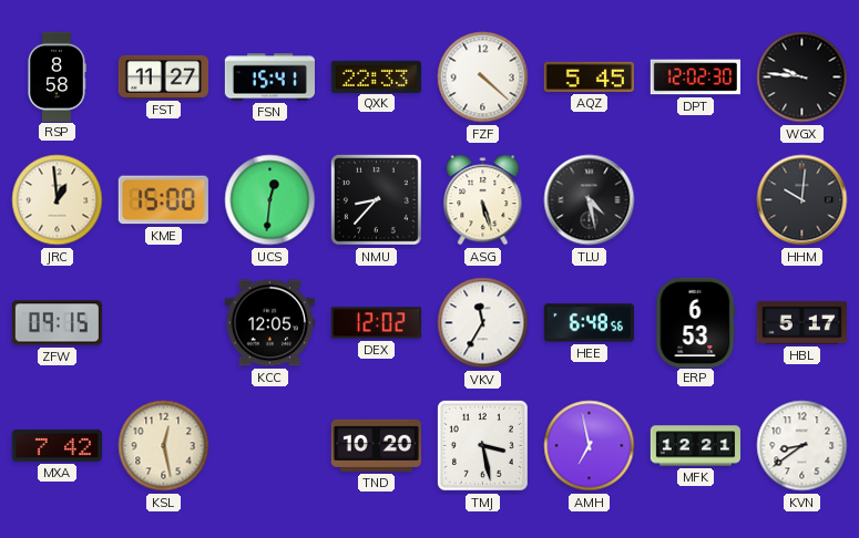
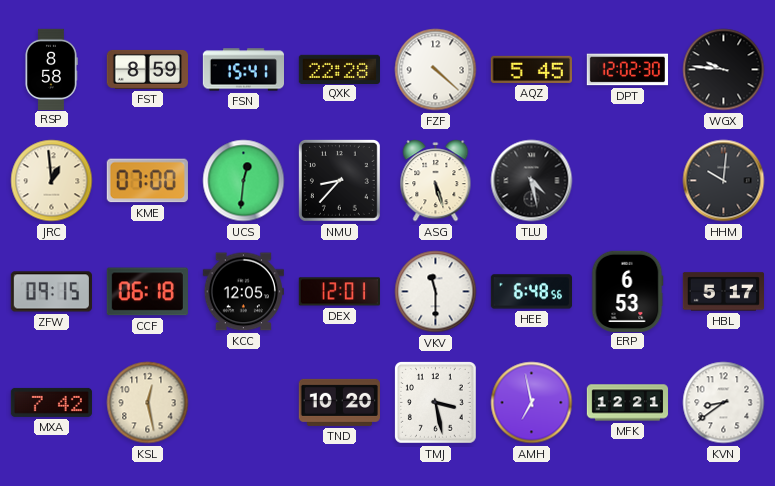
FST: 11:27 -> 8:59 (147, 69)
QXK: 22:33 -> 22:28 (339, 69)
KME: 15:00 -> 07:00 (147, 181)
CCF: none -> 06:18 (147, 292)
DEX: 12:02 -> 12:01 (339, 292)
VKV: 11:35 -> 11:30 (436, 292)
